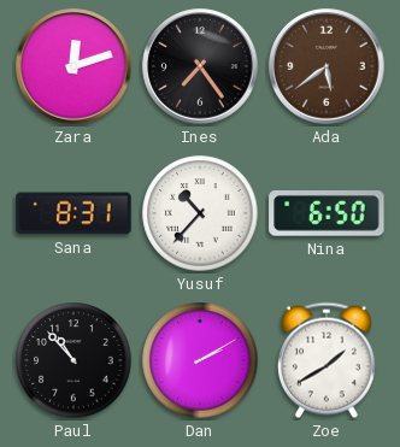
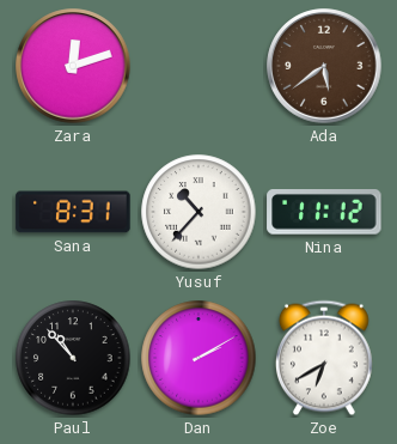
Ines: 7:24 -> none (200, 66)
Nina: 6:50 -> 11:12 (324, 213)
Zoe: 1:40 -> 6:40 (324, 358)
